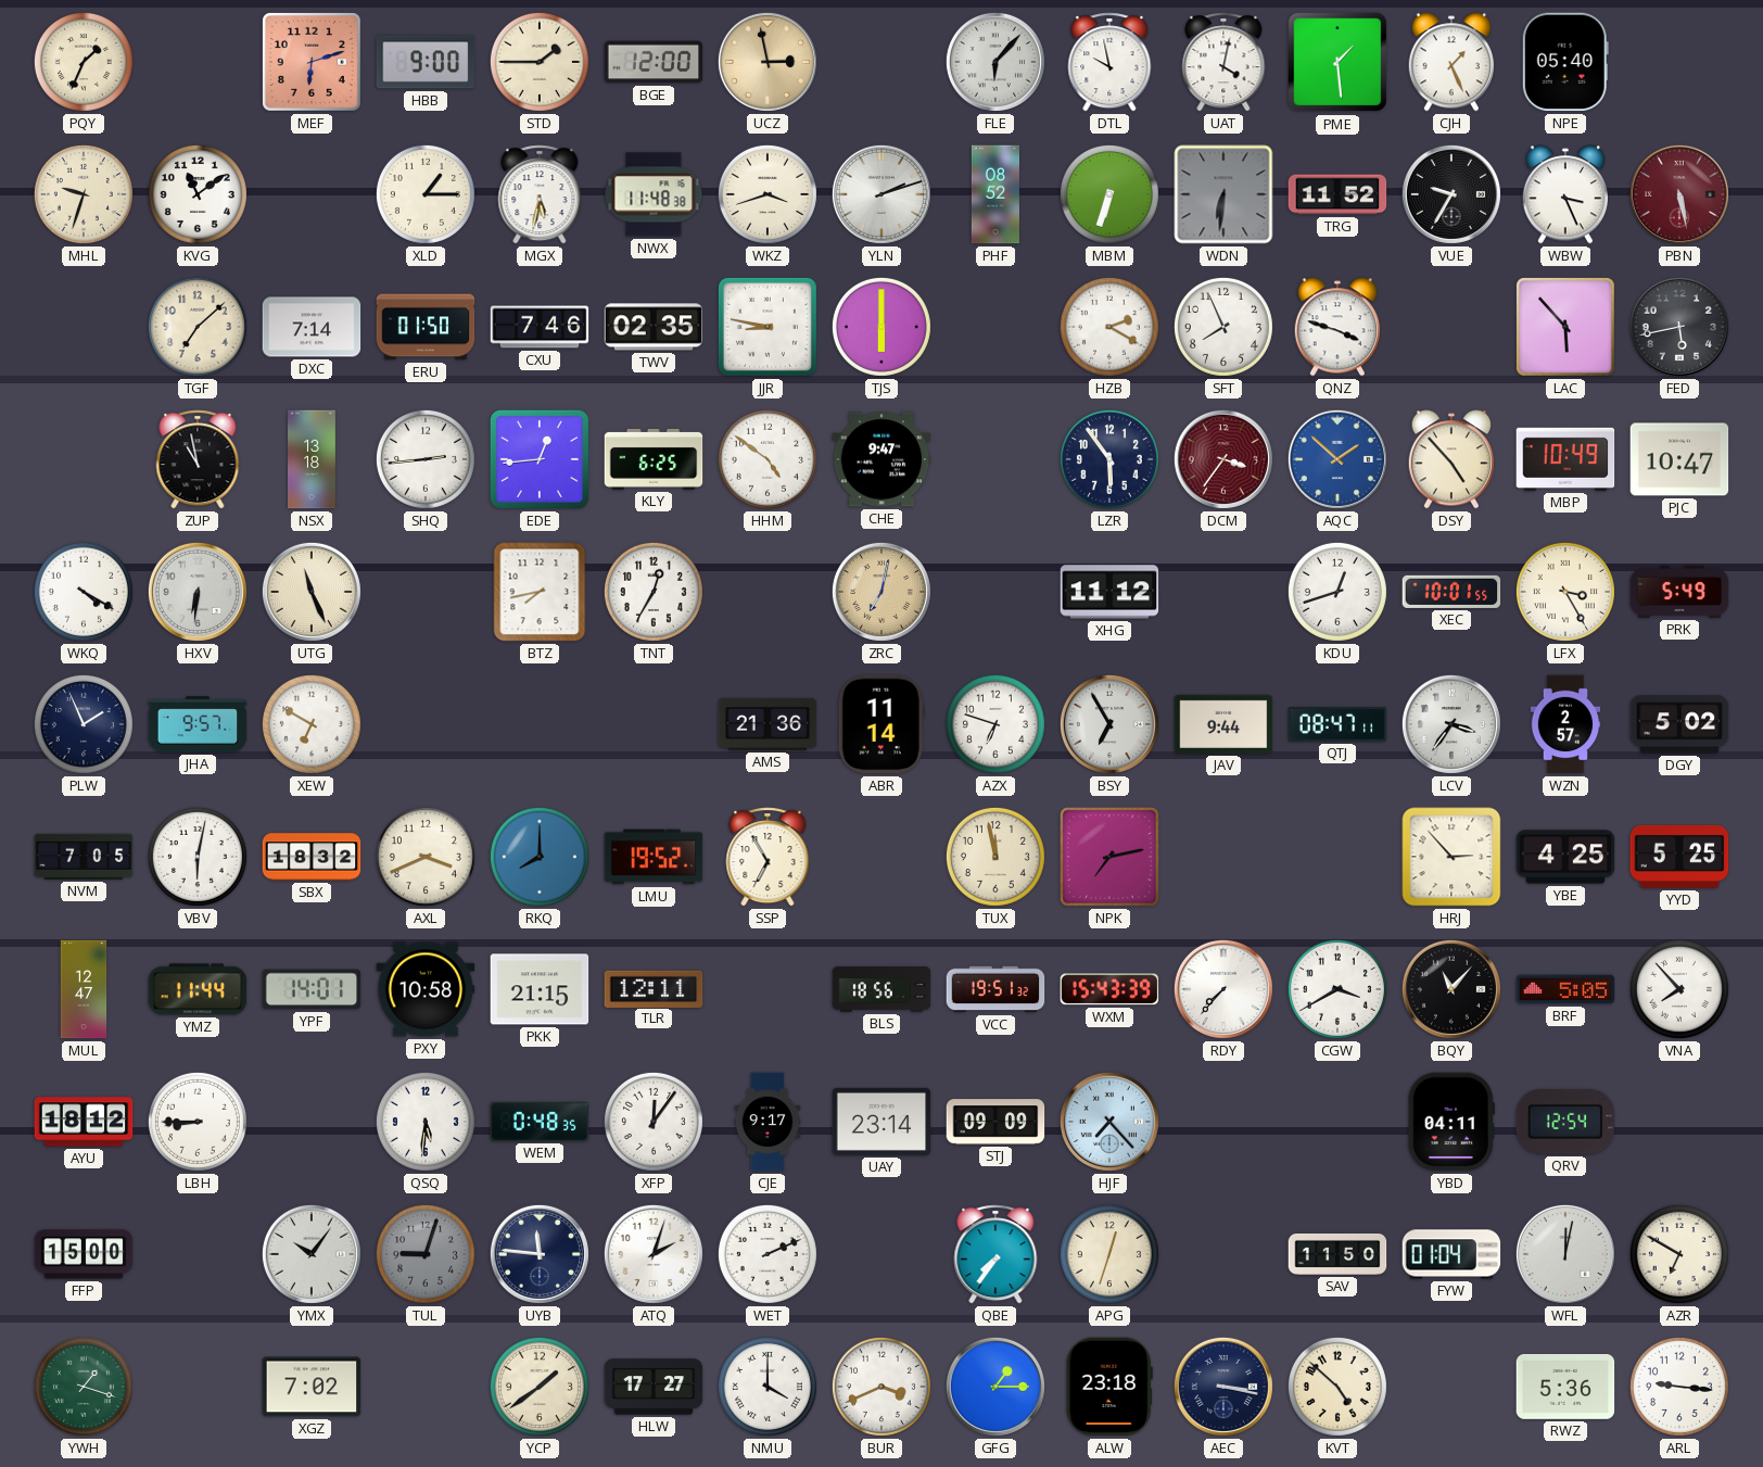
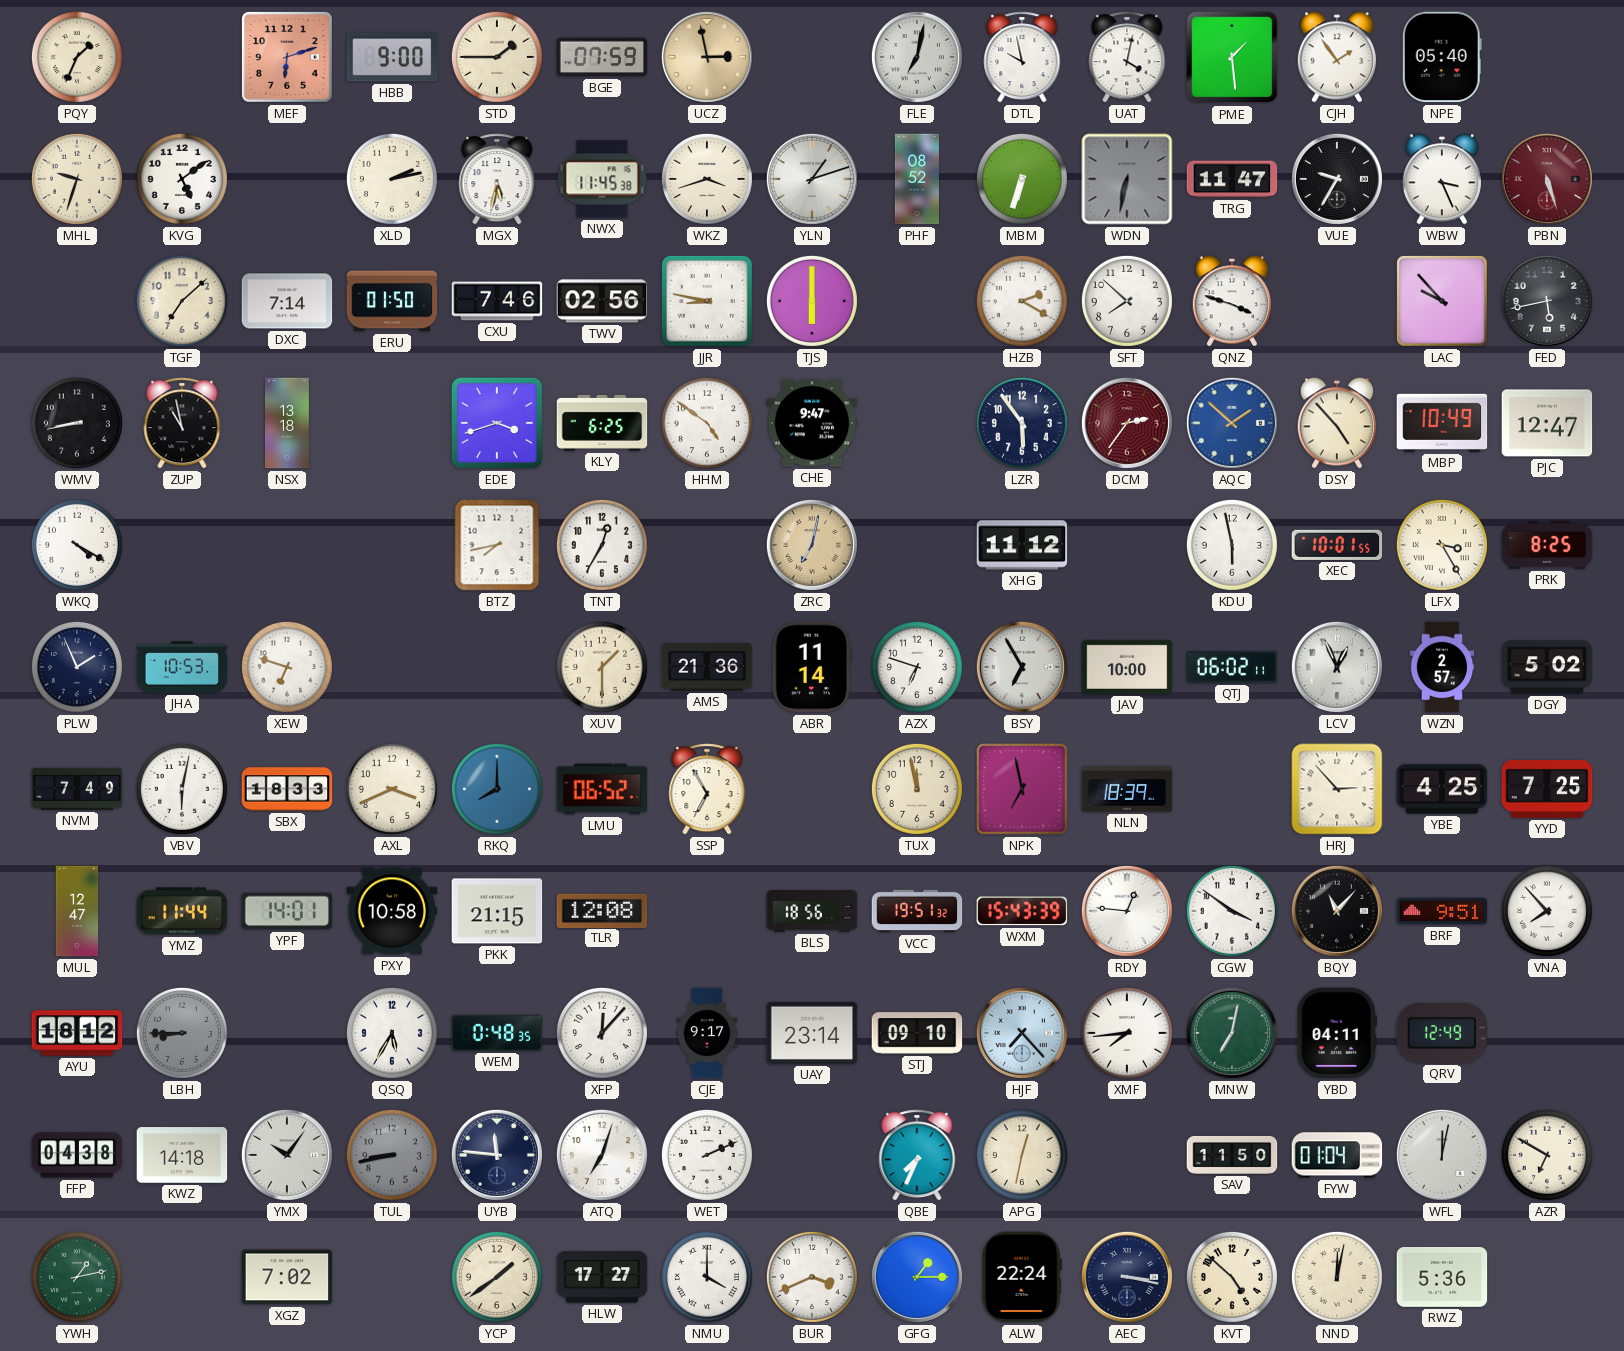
BGE: 12:00 -> 07:59 (602, 57)
FLE: 6:07 -> 7:02 (917, 57)
CJH: 1:26 -> 1:54 (1336, 57)
KVG: 11:09 -> 5:09 (182, 179)
XLD: 1:15 -> 2:13 (392, 179)
NWX: 11:48 -> 11:45 (602, 179)
YLN: 2:12 -> 1:12 (812, 179)
WDN: 6:31 -> 6:32 (1127, 179)
TRG: 11:52 -> 11:47 (1232, 179)
PBN: 5:28 -> 5:27 (1547, 179)
TWV: 02:35 -> 02:56 (602, 301)
SFT: 7:56 -> 7:52 (1127, 301)
LAC: 5:53 -> 9:53 (1442, 301)
WMV: none -> 8:43 (77, 423)
SHQ: 2:44 -> none (426, 459)
EDE: 12:44 -> 3:42 (497, 423)
DCM: 3:36 -> 2:36 (1127, 423)
PJC: 10:47 -> 12:47 (1547, 423)
HXV: 6:31 -> none (198, 592)
UTG: 11:26 -> none (312, 592)
KDU: 12:42 -> 5:58 (1232, 545)
PRK: 5:49 -> 8:25 (1547, 545)
JHA: 9:57 -> 10:53 (182, 667)
XEW: 6:50 -> 6:48 (287, 667)
XUV: none -> 1:30 (602, 667)
JAV: 9:44 -> 10:00 (1127, 667)
QTJ: 08:47 -> 06:02 (1232, 667)
LCV: 3:36 -> 12:56 (1337, 667)
NVM: 7:05 -> 7:49 (77, 789)
SBX: 18:32 -> 18:33 (287, 789)
LMU: 19:52 -> 06:52 (602, 789)
NPK: 7:13 -> 6:58 (1022, 789)
NLN: none -> 18:39 (1127, 789)
YYD: 5:25 -> 7:25 (1547, 789)
TLR: 12:11 -> 12:08 (602, 910)
RDY: 7:37 -> 12:46 (1127, 911)
CGW: 3:40 -> 3:51 (1232, 911)
BRF: 5:05 -> 9:51 (1442, 911)
LBH dial: white -> grey (182, 1033)
QSQ: 5:31 -> 5:35 (392, 1033)
XFP: 12:06 -> 12:07 (602, 1033)
STJ: 09:09 -> 09:10 (917, 1033)
XMF: none -> 7:44 (1127, 1033)
MNW: none -> 7:02 (1232, 1033)
QRV: 12:54 -> 12:49 (1442, 1033)
FFP: 15:00 -> 04:38 (77, 1155)
KWZ: none -> 14:18 (182, 1155)
TUL: 9:03 -> 8:43 (392, 1155)
ATQ: 2:03 -> 7:03 (602, 1155)
QBE: 7:36 -> 7:34 (917, 1155)
APG: 12:33 -> 12:32 (1022, 1155)
YWH: 1:18 -> 1:13 (77, 1277)
ALW: 23:18 -> 22:24 (1022, 1277)
NND: none -> 12:02 (1337, 1277)
ARL: 9:16 -> none (1679, 1387)
